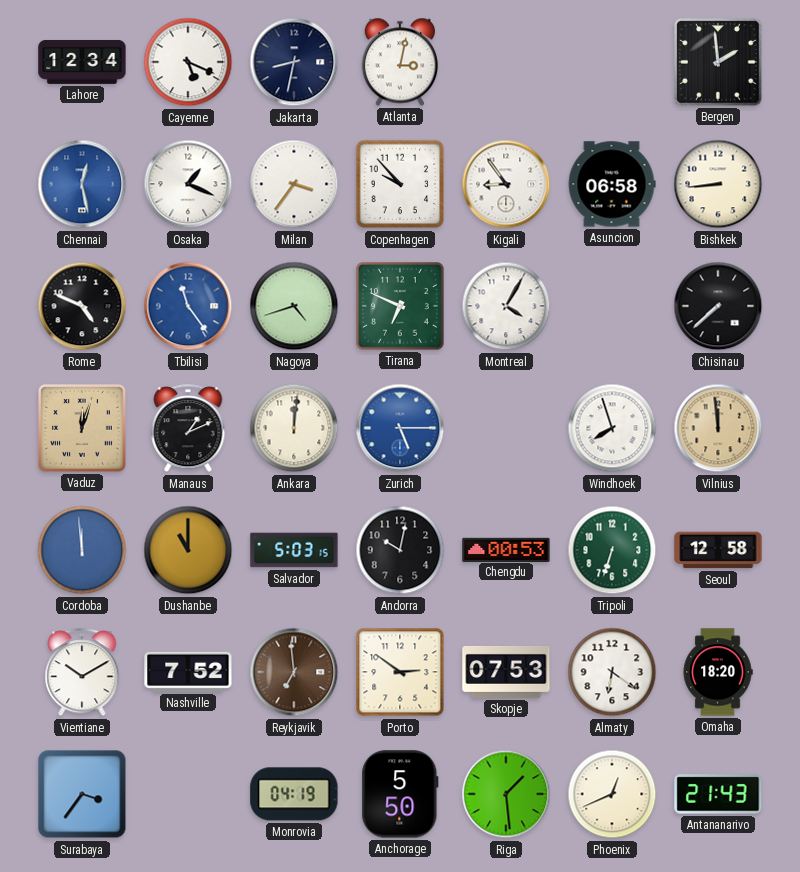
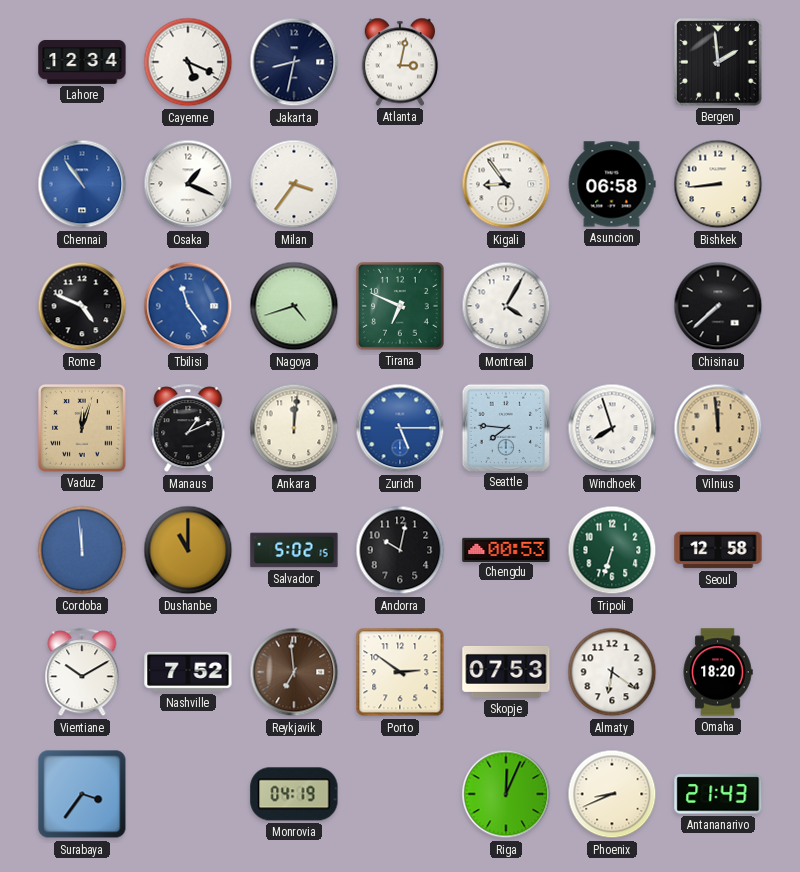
Chennai: 12:28 -> 10:54 (82, 184)
Copenhagen: 9:53 -> none (400, 184)
Seattle: none -> 7:46 (505, 427)
Salvador: 5:03 -> 5:02 (294, 550)
Anchorage: 5:50 -> none (400, 794)
Riga: 1:29 -> 12:04 (506, 794)
Phoenix: 12:41 -> 8:41 (612, 794)
